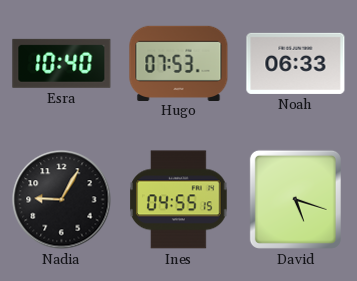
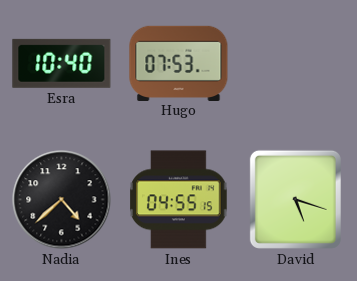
Noah: 06:33 -> none (296, 63)
Nadia: 9:05 -> 4:38 (62, 200)
